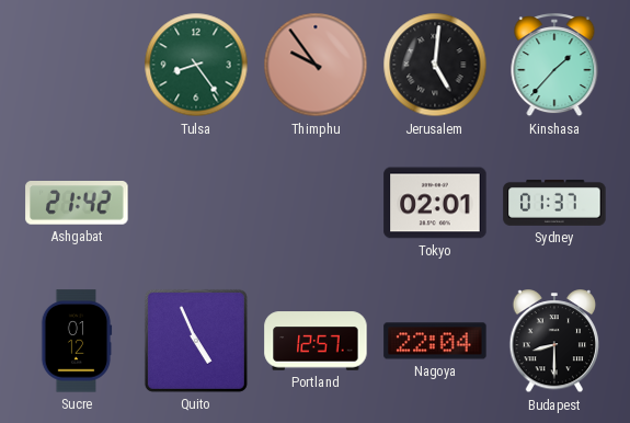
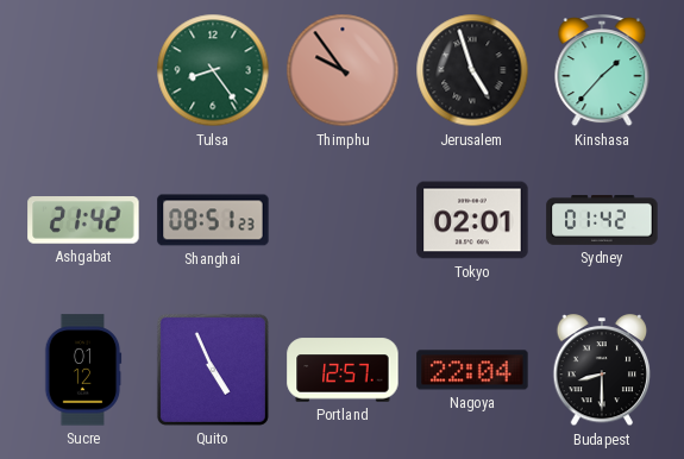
Jerusalem: 5:01 -> 4:57 (472, 70)
Shanghai: none -> 08:51 (213, 220)
Sydney: 01:37 -> 01:42 (602, 220)
